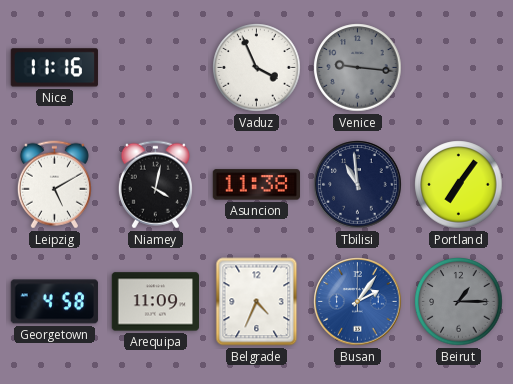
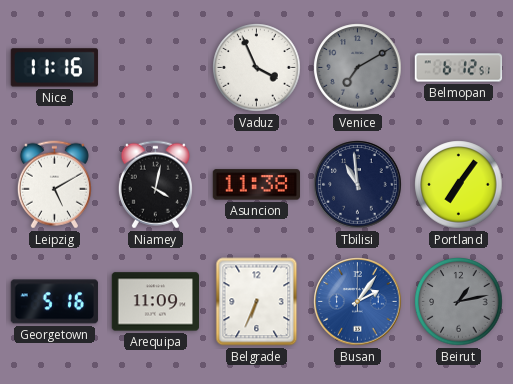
Venice: 9:16 -> 7:10 (358, 68)
Belmopan: none -> 6:12 (459, 68)
Georgetown: 4:58 -> 5:16 (54, 302)
Belgrade: 4:34 -> 6:34 (257, 302)
Beirut: 1:15 -> 1:13 (459, 302)
